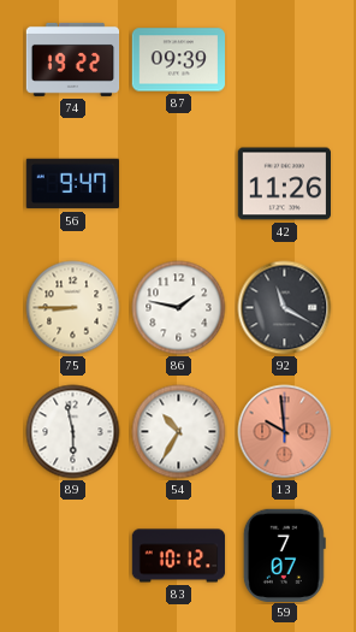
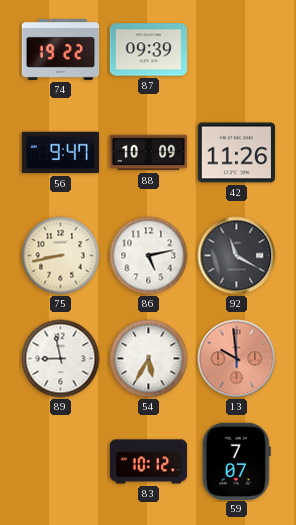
88: none -> 10:09 (149, 153)
75: 8:45 -> 8:43 (61, 256)
86: 1:47 -> 5:13 (149, 256)
89: 5:58 -> 8:58 (61, 359)
54: 10:35 -> 5:35 (149, 359)
